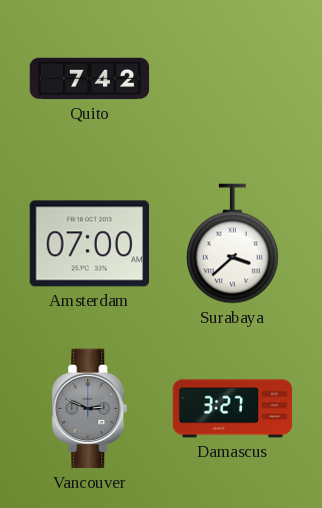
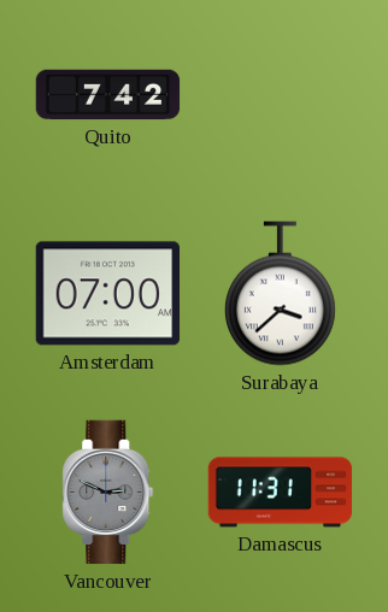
Damascus: 3:27 -> 11:31 (281, 493)
